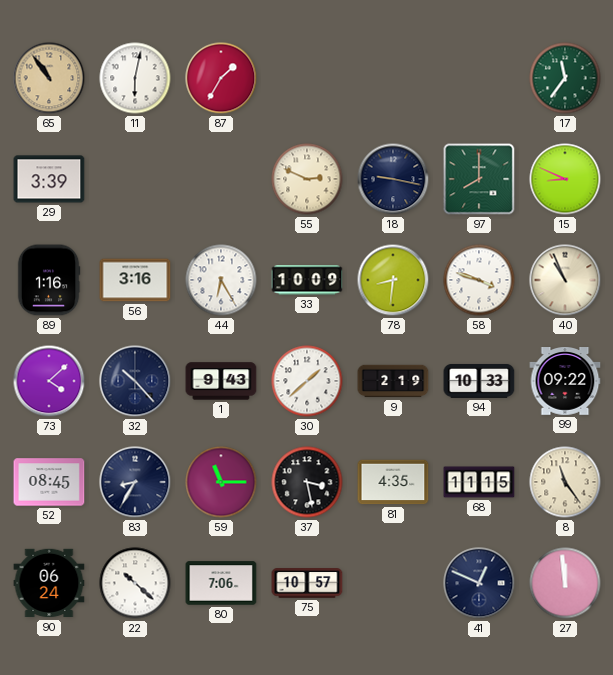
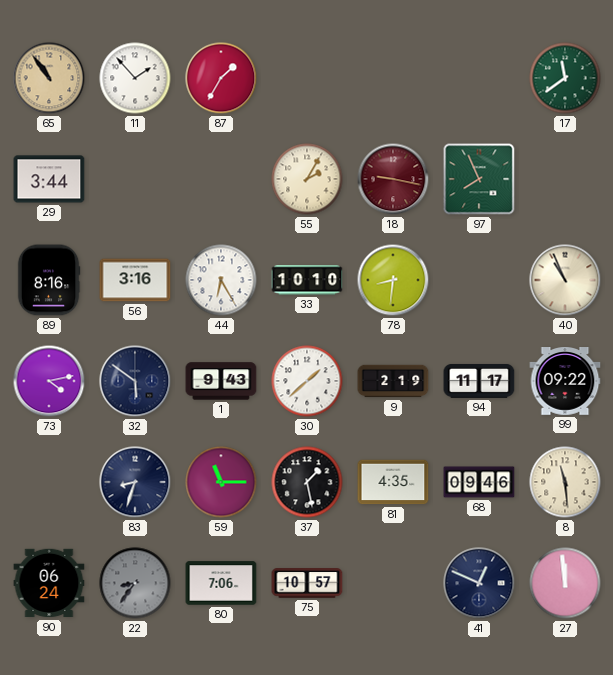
11: 6:02 -> 1:53 (135, 78)
17: 11:36 -> 11:39 (565, 78)
29: 3:39 -> 3:44 (49, 179)
55: 2:49 -> 2:05 (307, 179)
18 dial: navy -> burgundy (393, 179)
97: 8:00 -> 7:56 (479, 179)
15: 8:49 -> none (565, 179)
89: 1:16 -> 8:16 (49, 280)
33: 10:09 -> 10:10 (307, 280)
58: 3:48 -> none (479, 280)
73: 4:08 -> 4:13 (49, 381)
32: 10:23 -> 5:51 (135, 381)
94: 10:33 -> 11:17 (479, 381)
52: 08:45 -> none (49, 482)
83: 8:35 -> 8:33 (135, 482)
37: 3:28 -> 1:28 (307, 482)
68: 11:15 -> 09:46 (479, 482)
8: 11:24 -> 11:29 (565, 482)
22: 10:22 -> 8:36 (135, 583)
22 dial: white -> grey (135, 583)
